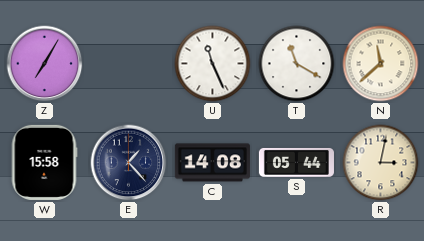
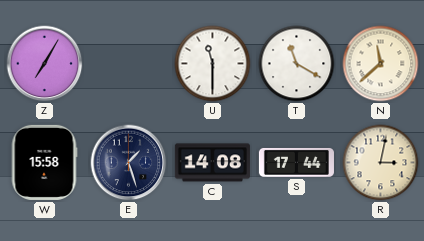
U: 11:26 -> 11:30 (213, 64)
E: 1:23 -> 1:27 (129, 163)
S: 05:44 -> 17:44 (296, 162)
